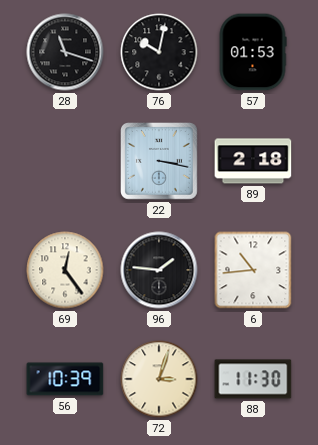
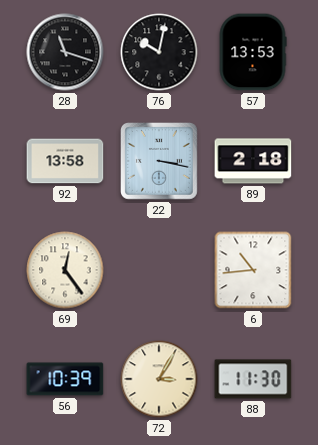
57: 01:53 -> 13:53 (253, 52)
92: none -> 13:58 (65, 161)
96: 1:46 -> none (159, 270)
72: 3:03 -> 3:05 (159, 379)
